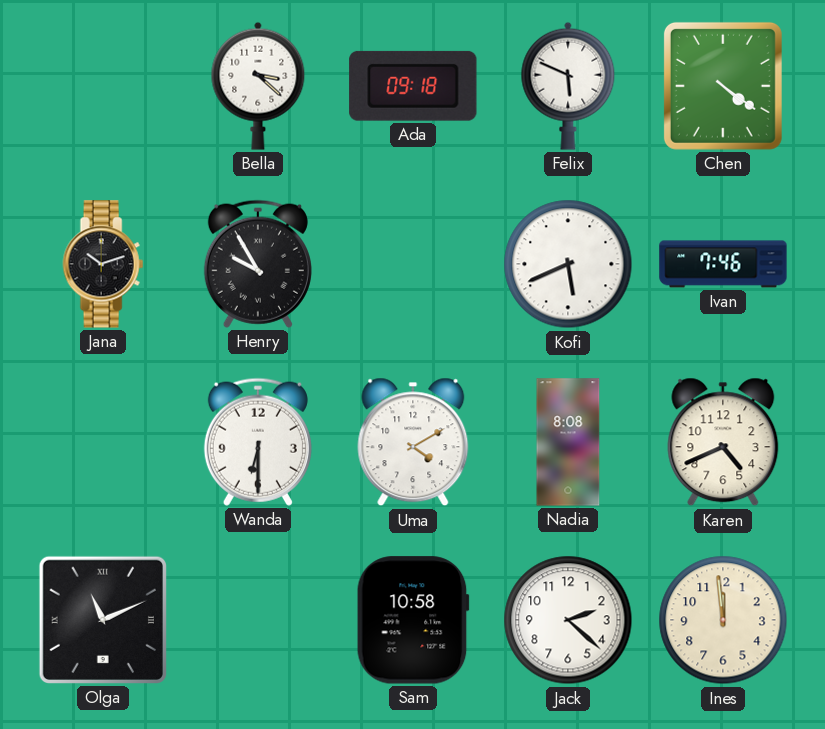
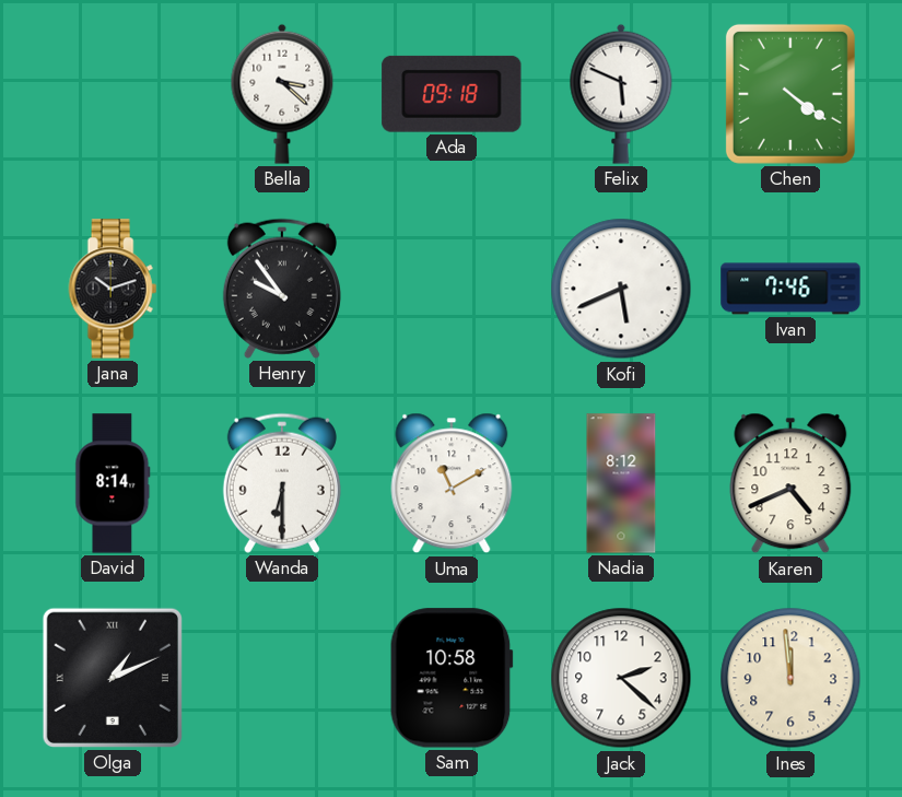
Henry: 9:55 -> 9:54 (282, 289)
David: none -> 8:14 (113, 483)
Uma: 4:10 -> 11:10 (452, 483)
Nadia: 8:08 -> 8:12 (621, 483)
Olga: 11:11 -> 1:11 (113, 678)
